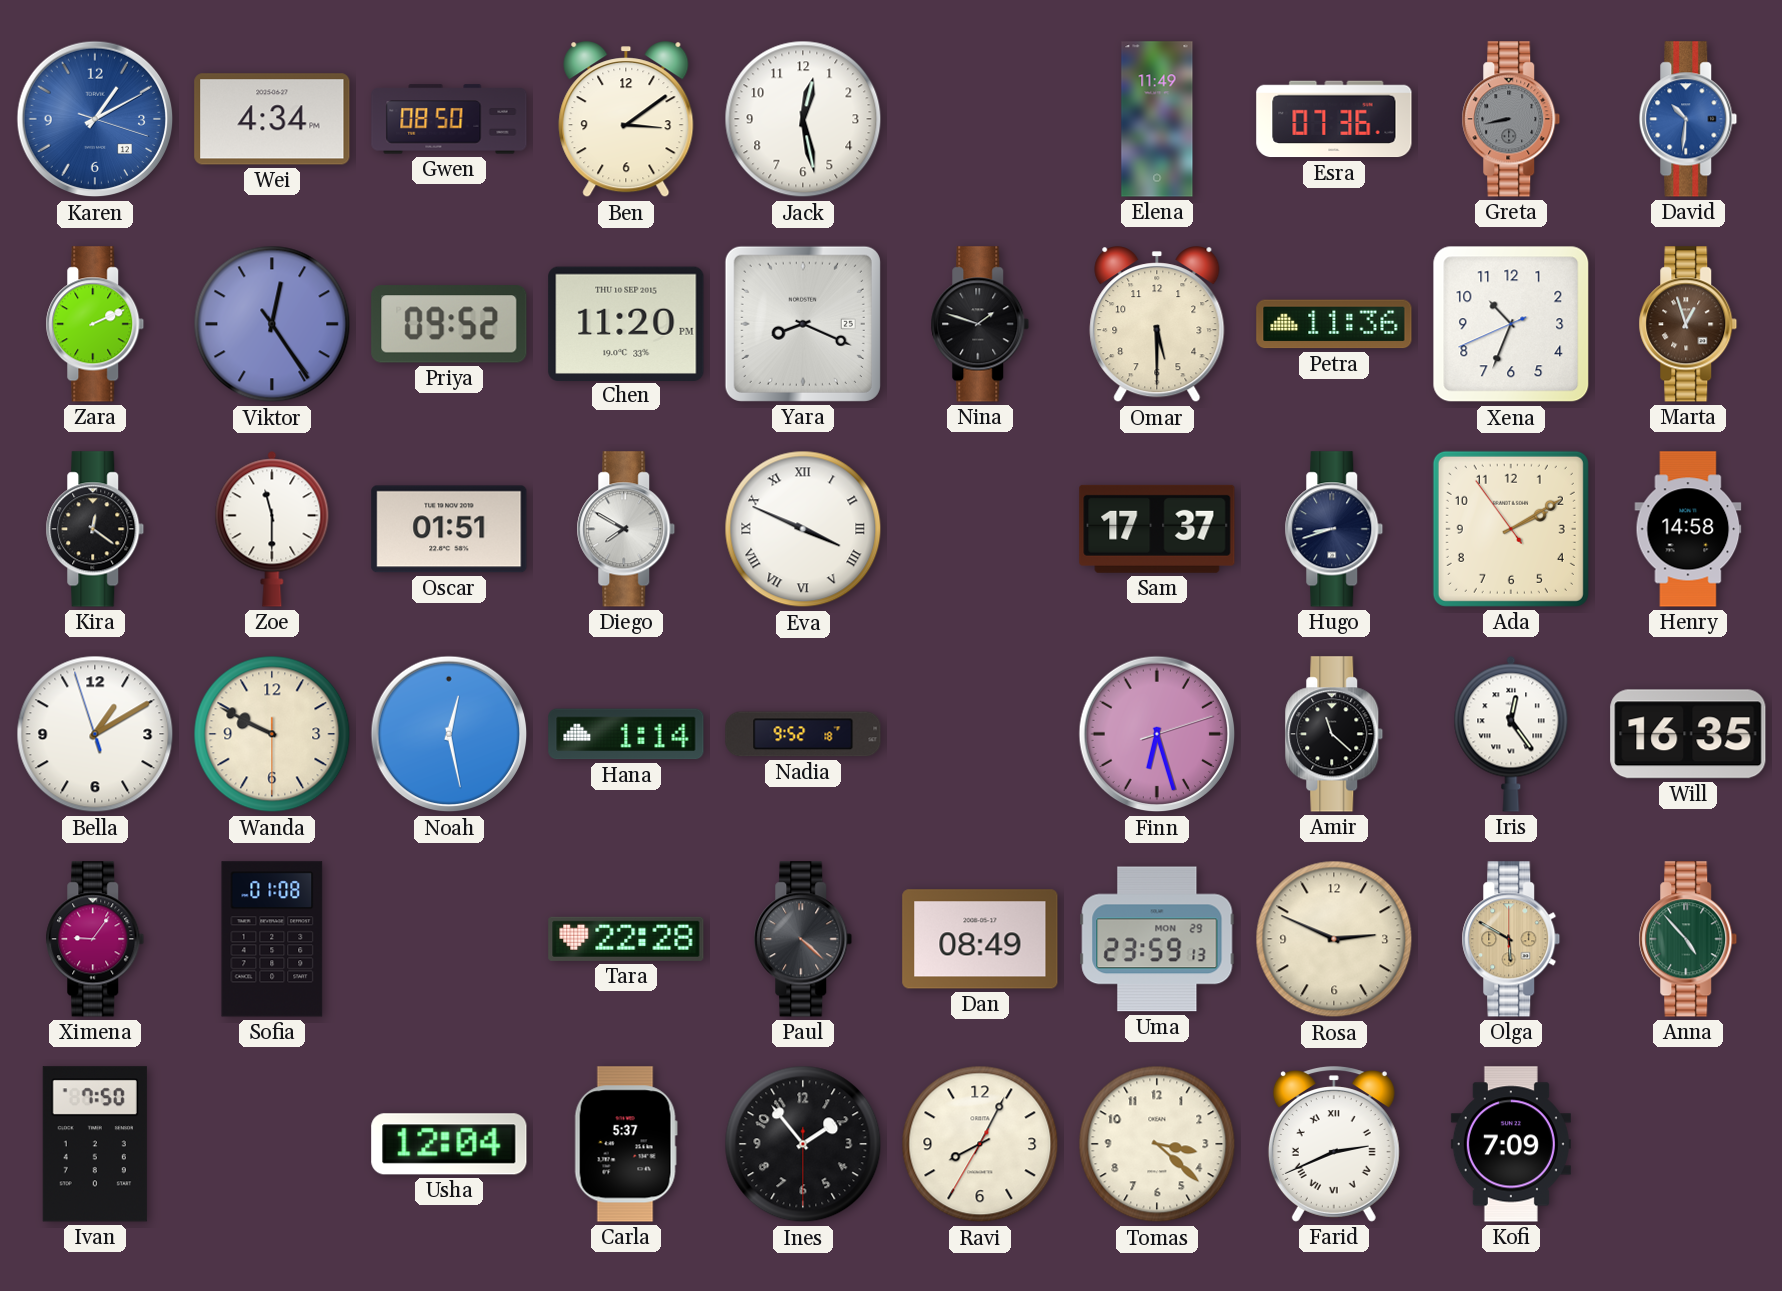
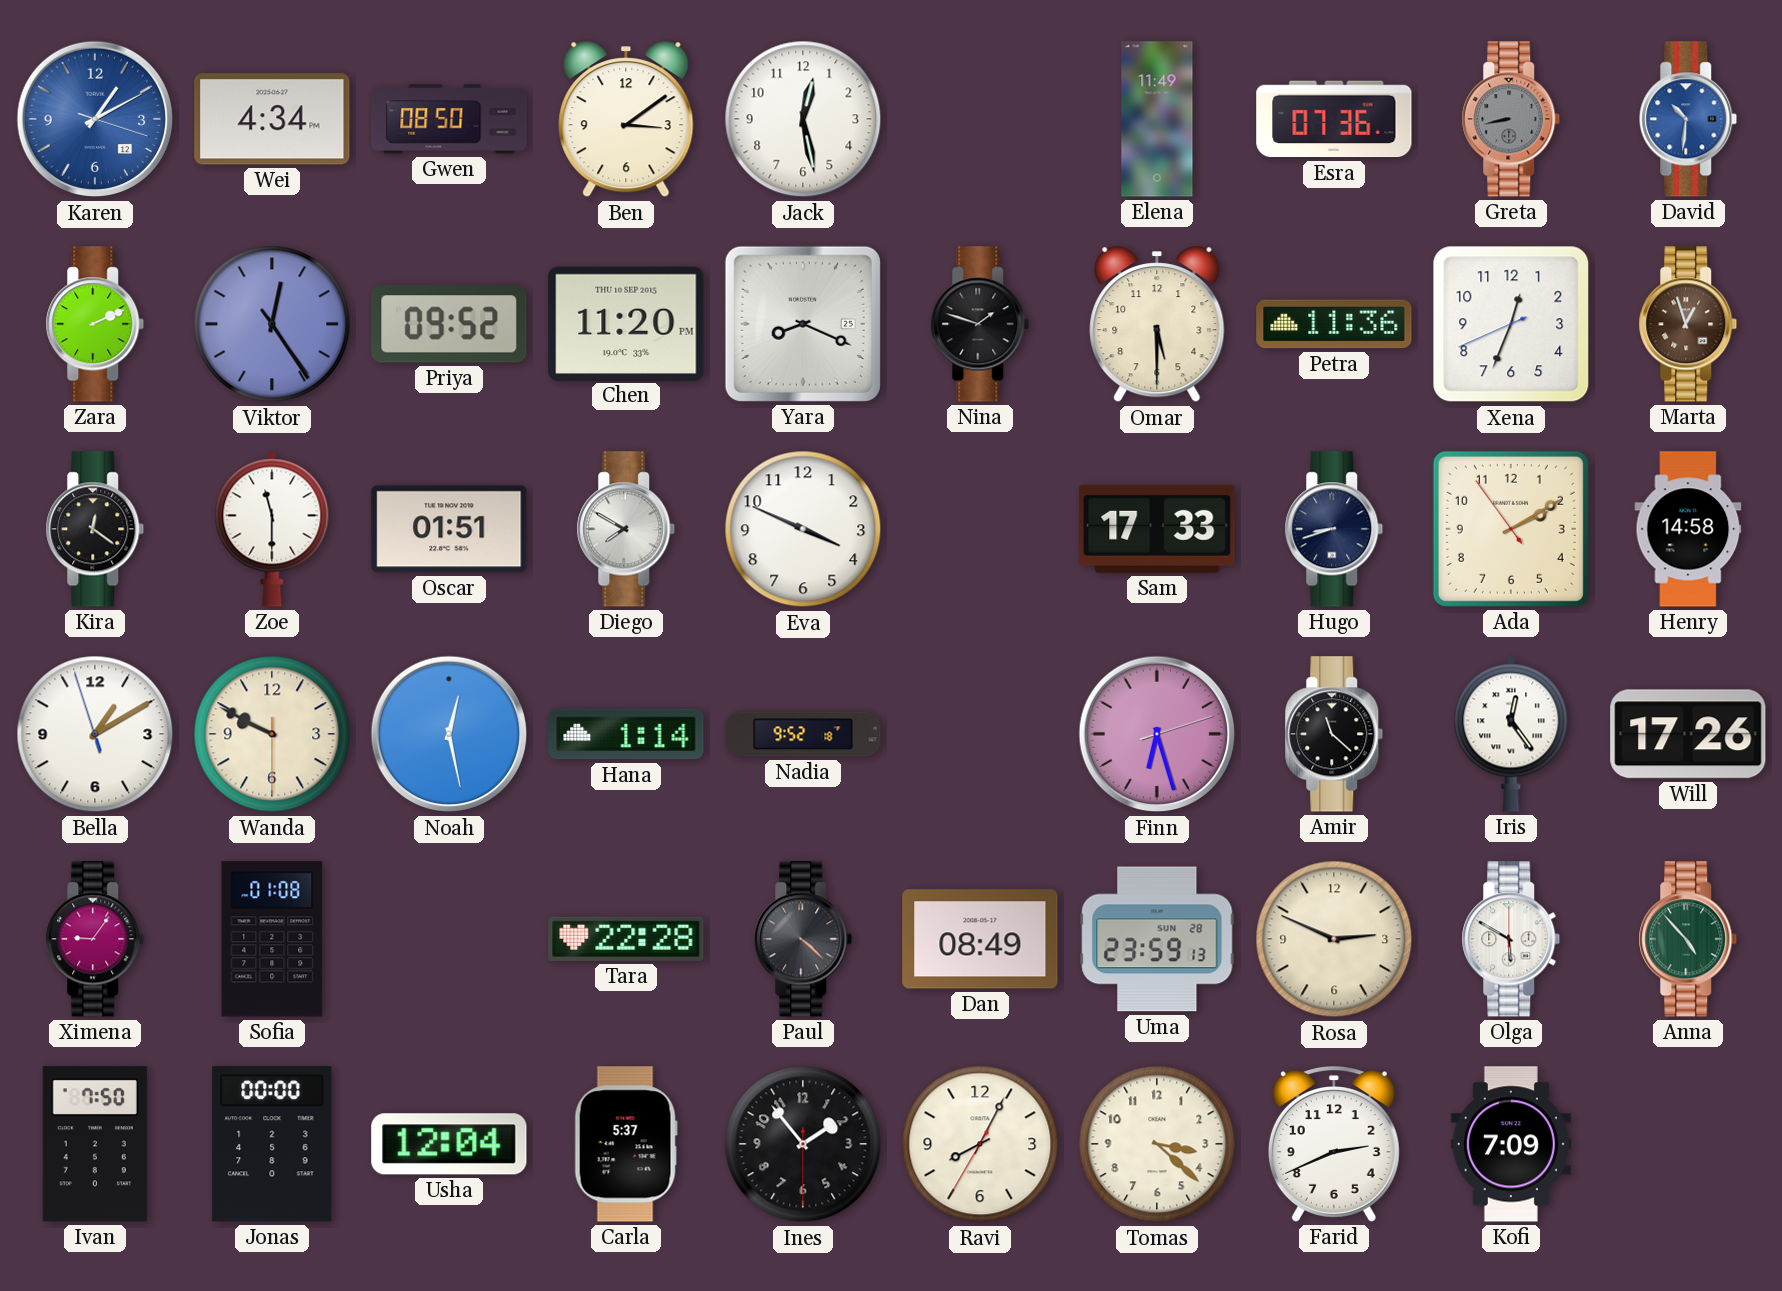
Xena: 10:33 -> 12:33 (1511, 324)
Eva numerals: Roman -> Arabic (803, 529)
Sam: 17:37 -> 17:33 (1157, 529)
Will: 16:35 -> 17:26 (1688, 734)
Uma date: MON 29 -> SUN 28 (1157, 939)
Olga dial: champagne -> white (1511, 939)
Jonas: none -> 00:00 (272, 1144)
Farid numerals: Roman -> Arabic (1334, 1144)
